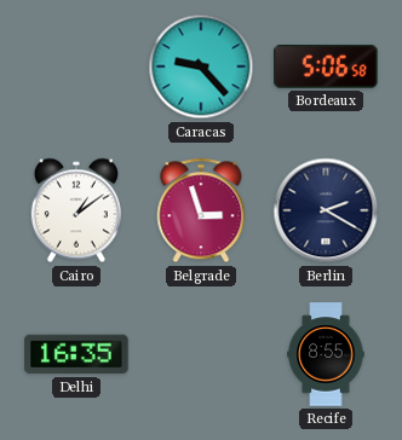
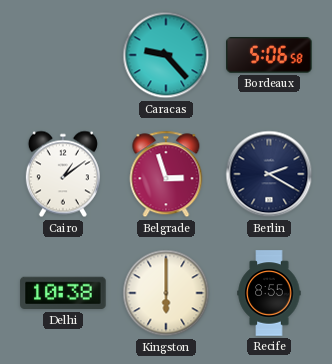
Delhi: 16:35 -> 10:38 (63, 293)
Kingston: none -> 6:00 (166, 293)
